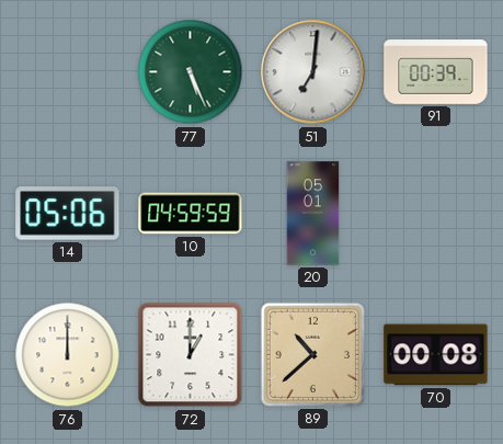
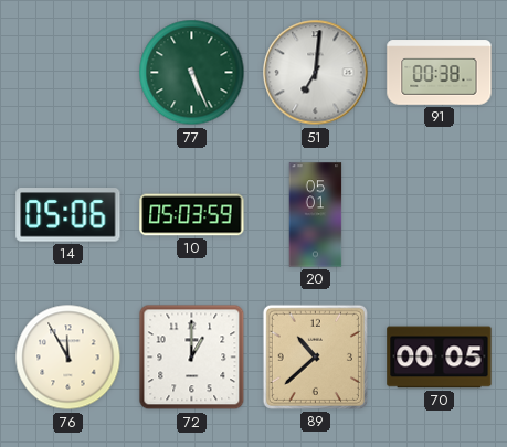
91: 00:39 -> 00:38 (440, 73)
10: 04:59 -> 05:03 (192, 215)
76: 12:00 -> 11:55 (68, 358)
70: 00:08 -> 00:05 (440, 358)
